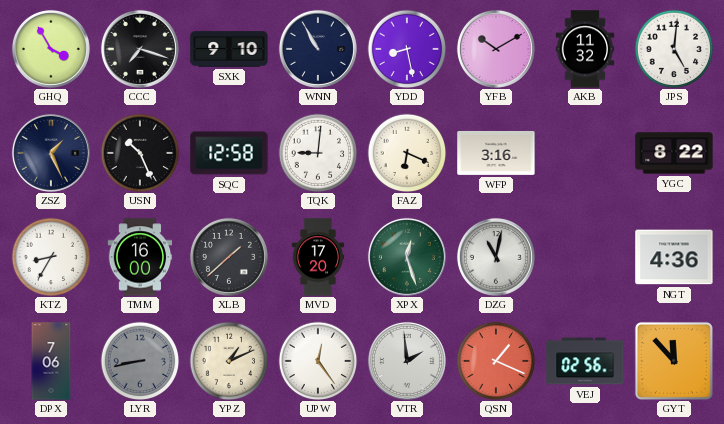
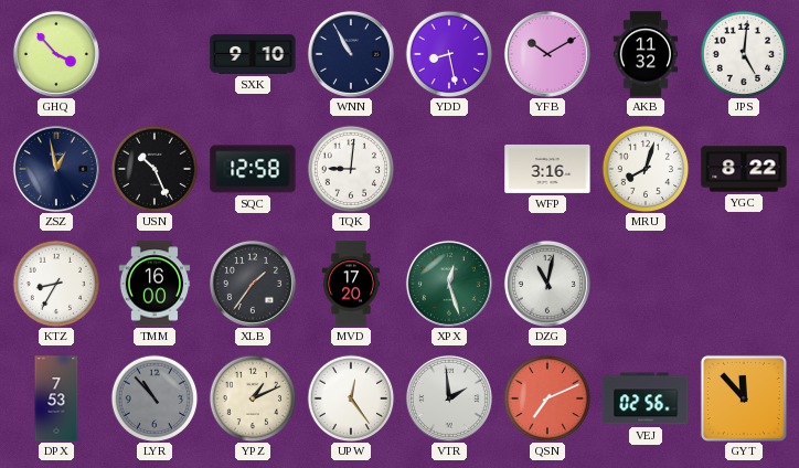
GHQ: 3:55 -> 3:53 (56, 54)
CCC: 7:18 -> none (140, 49)
ZSZ: 1:26 -> 12:58 (56, 169)
FAZ: 6:19 -> none (407, 153)
MRU: none -> 8:03 (646, 169)
XLB: 1:38 -> 1:36 (253, 284)
NGT: 4:36 -> none (674, 257)
DPX: 7:06 -> 7:53 (56, 398)
LYR: 8:43 -> 10:53 (155, 398)
QSN: 1:19 -> 7:11 (547, 398)
